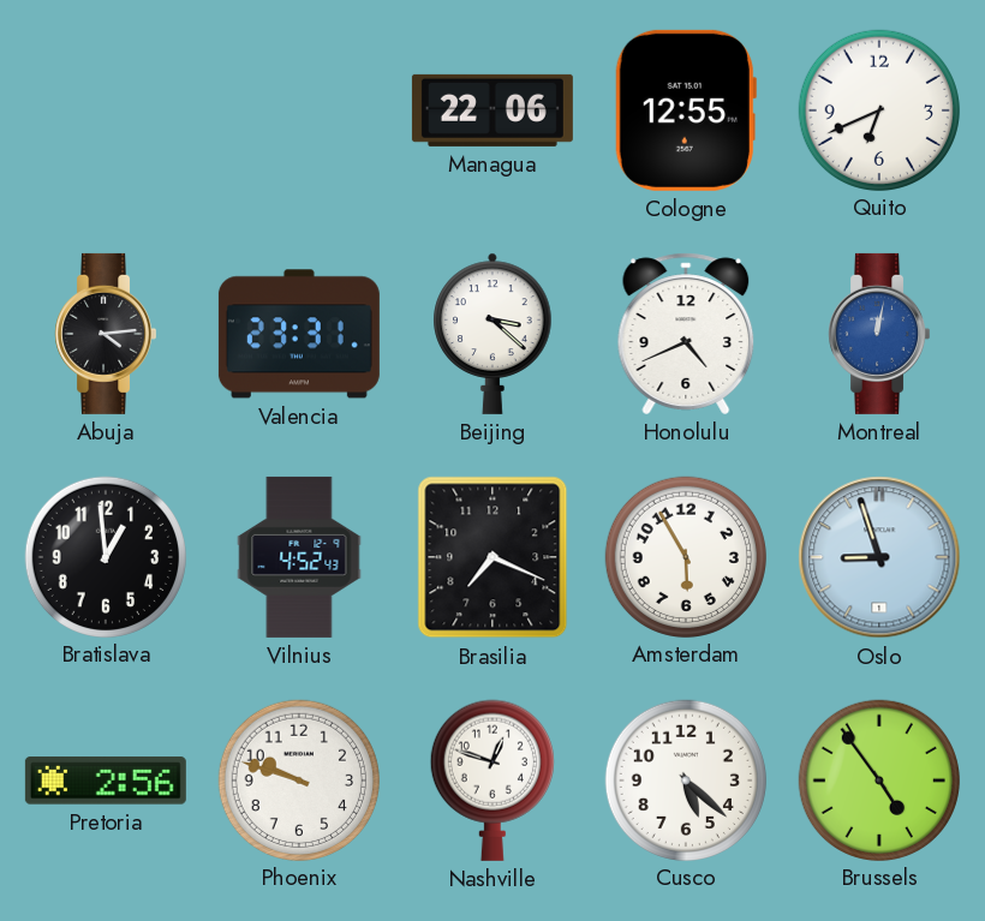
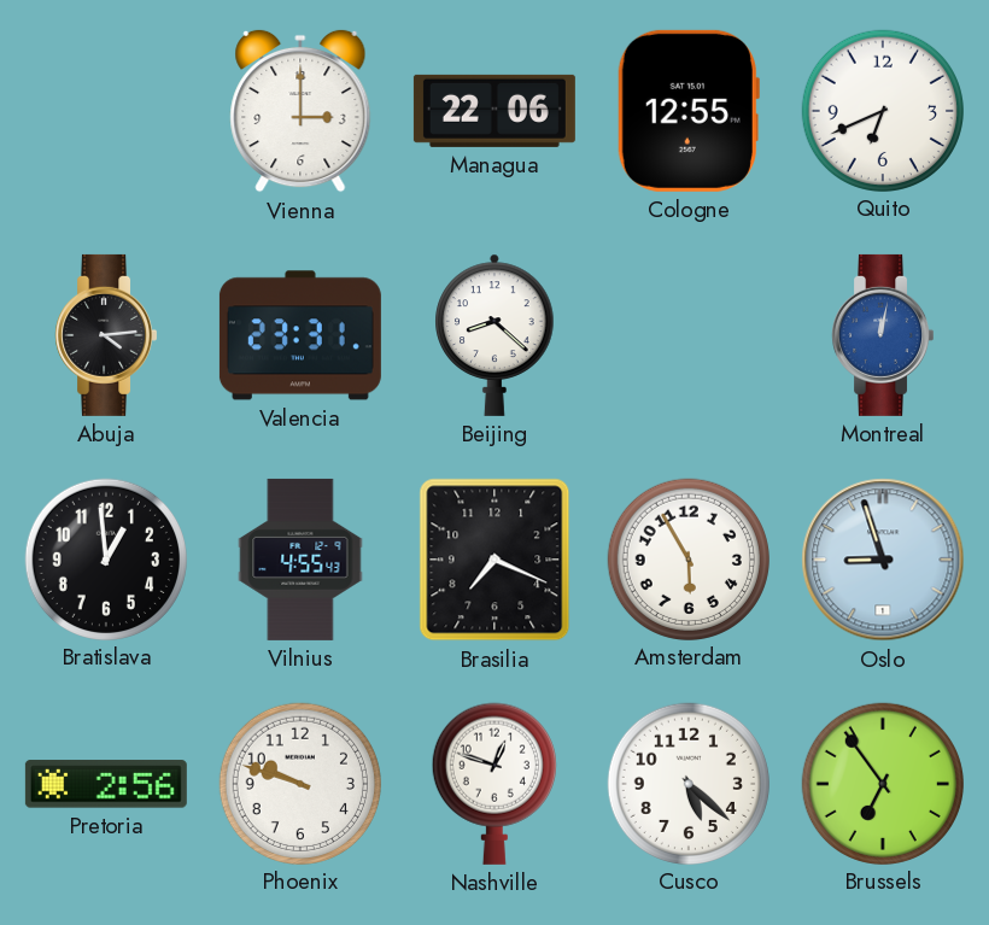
Vienna: none -> 3:00 (300, 111)
Beijing: 3:22 -> 8:22 (494, 335)
Honolulu: 4:41 -> none (686, 334)
Vilnius: 4:52 -> 4:55 (300, 560)
Brussels: 4:54 -> 6:54 (882, 783)
